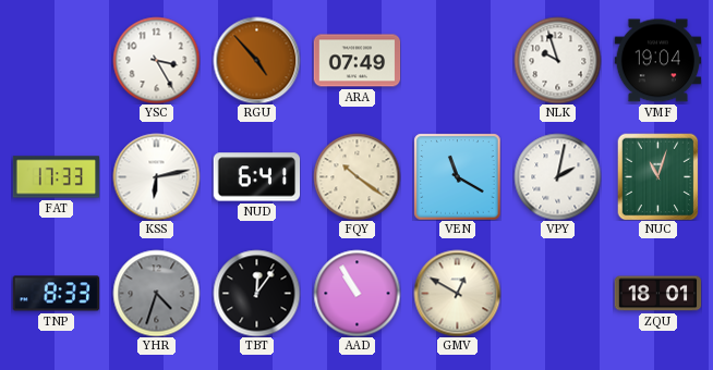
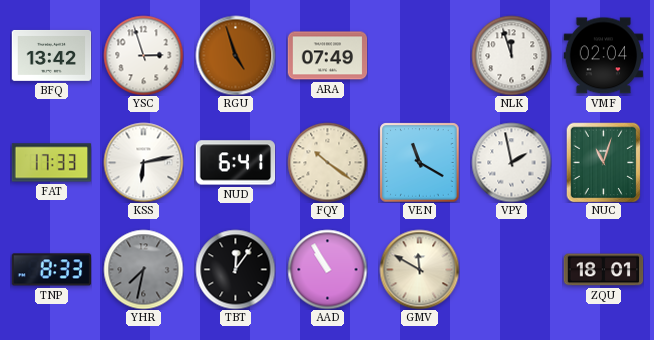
BFQ: none -> 13:42 (51, 55)
YSC: 3:25 -> 2:57 (143, 55)
RGU: 4:53 -> 4:57 (235, 55)
NLK: 9:57 -> 11:57 (511, 55)
VMF: 19:04 -> 02:04 (603, 56)
VPY: 2:02 -> 1:58 (511, 162)
YHR: 4:33 -> 7:32 (143, 269)
GMV: 12:50 -> 11:50 (419, 269)
